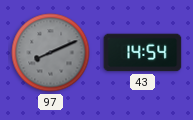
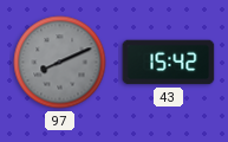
43: 14:54 -> 15:42 (169, 63)
